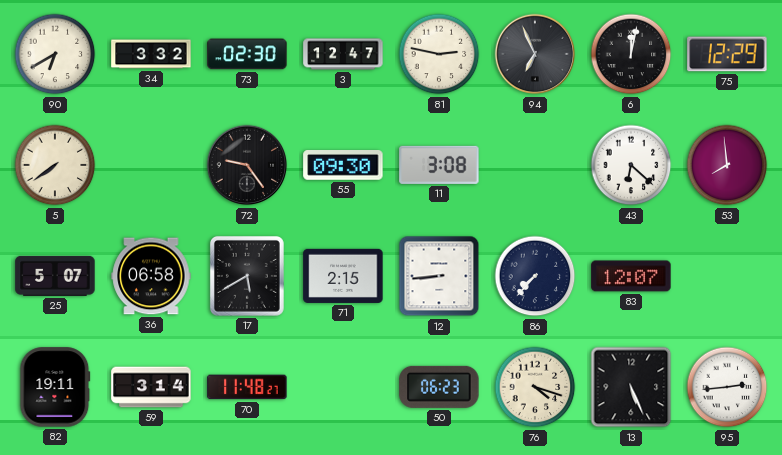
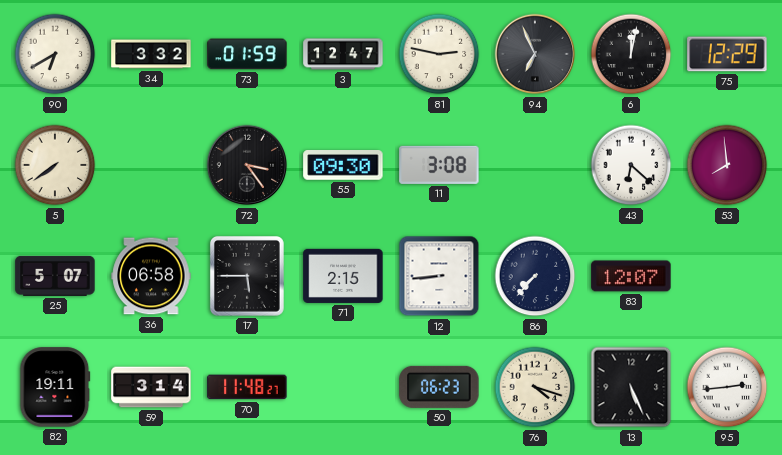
73: 02:30 -> 01:59 (247, 54)
72: 9:24 -> 3:24 (247, 165)
17: 5:40 -> 5:45 (247, 276)
